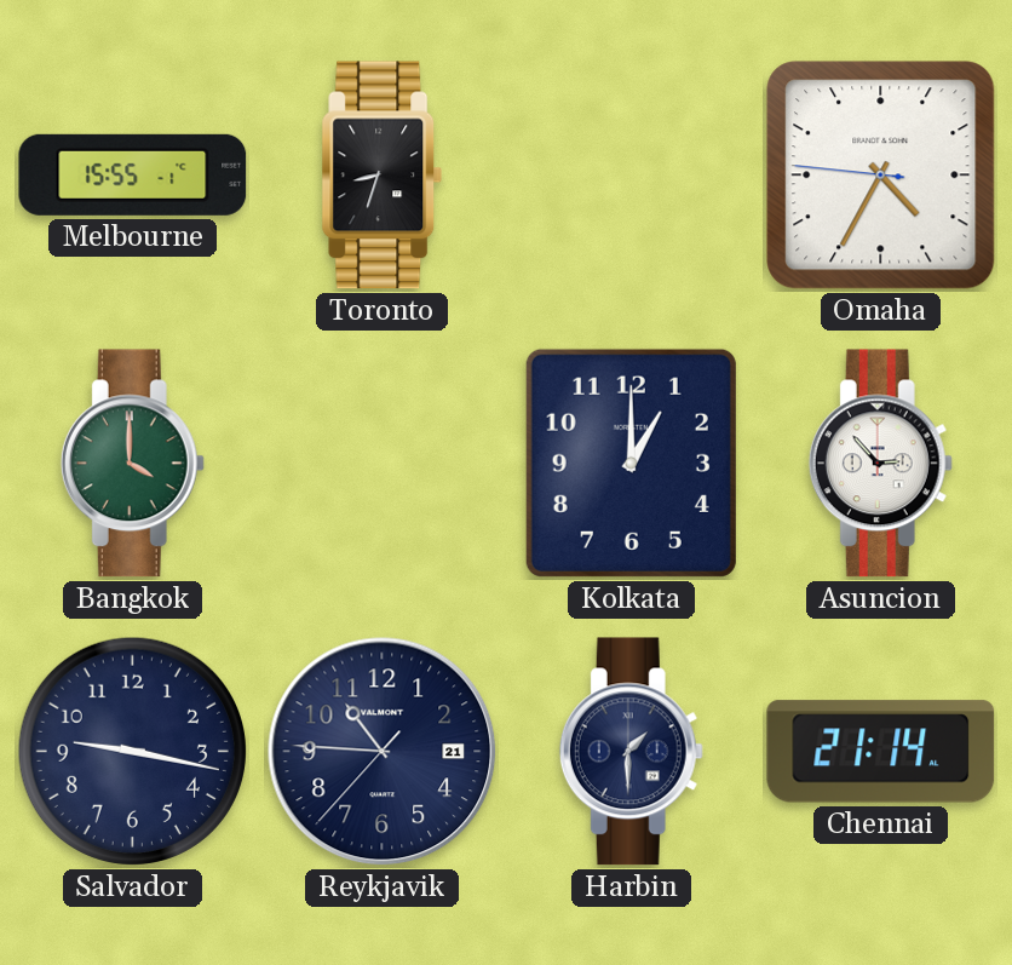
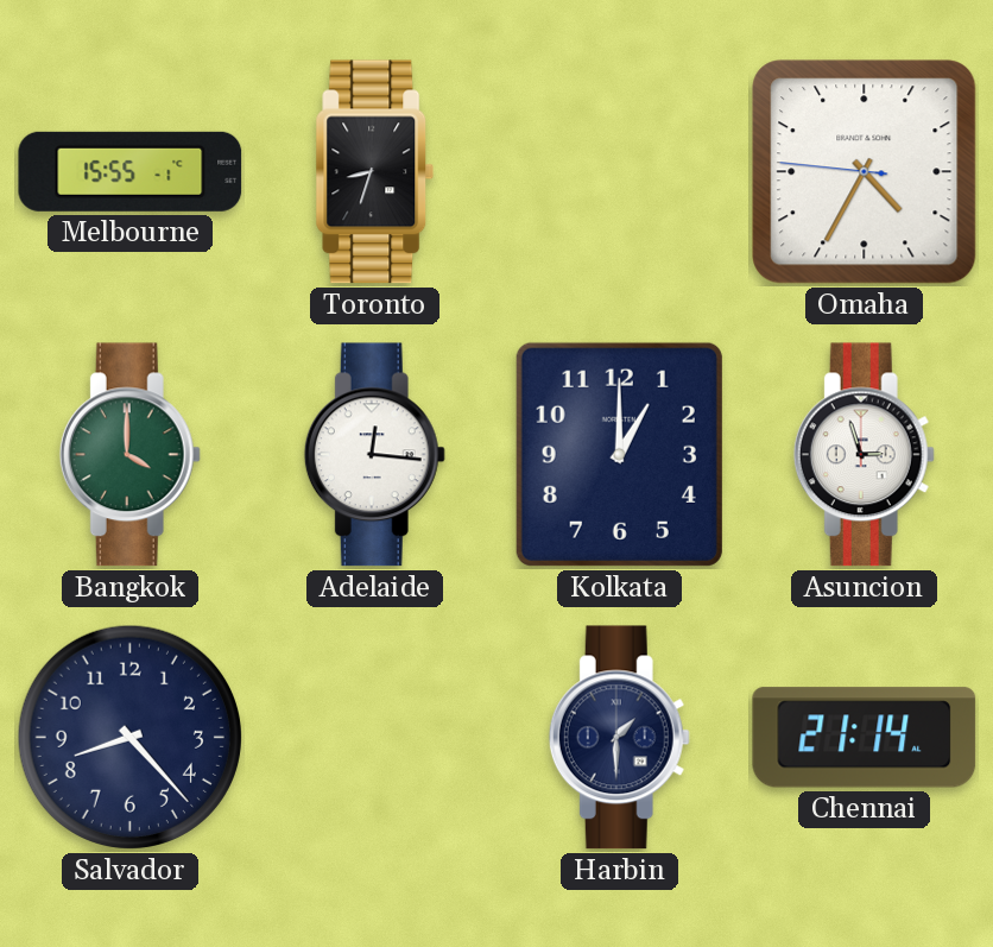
Adelaide: none -> 12:16 (374, 455)
Asuncion: 2:53 -> 2:57 (864, 455)
Salvador: 9:17 -> 8:23 (129, 737)
Reykjavik: 10:45 -> none (383, 752)
